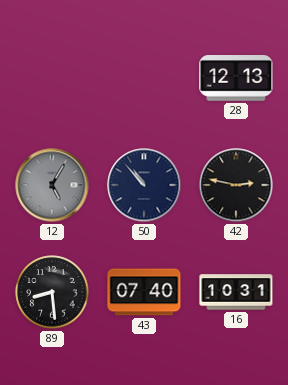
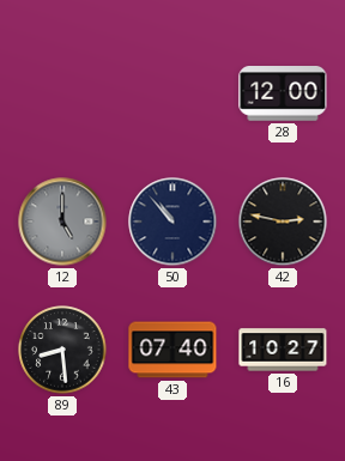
28: 12:13 -> 12:00 (283, 95)
12: 5:05 -> 5:00 (62, 222)
16: 10:31 -> 10:27 (283, 350)
